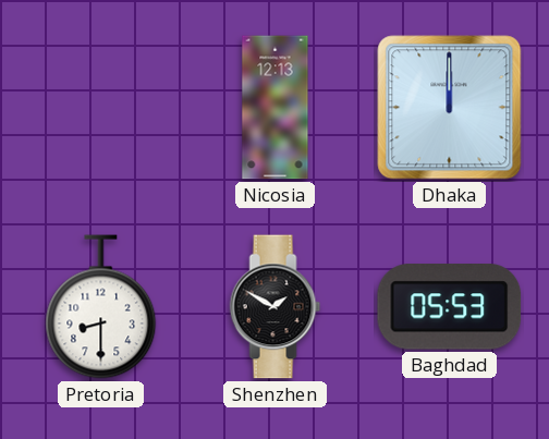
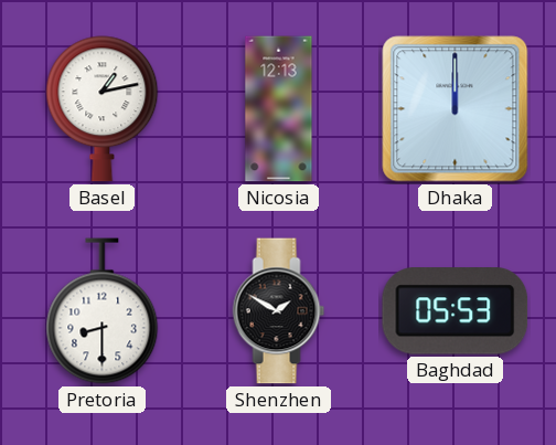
Basel: none -> 1:13 (103, 109)
